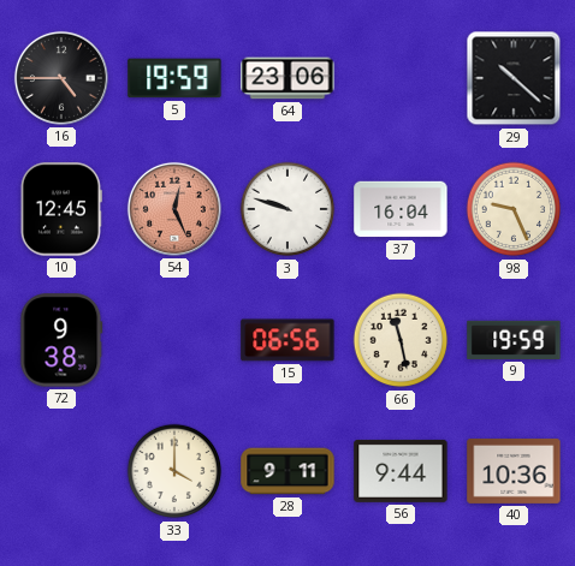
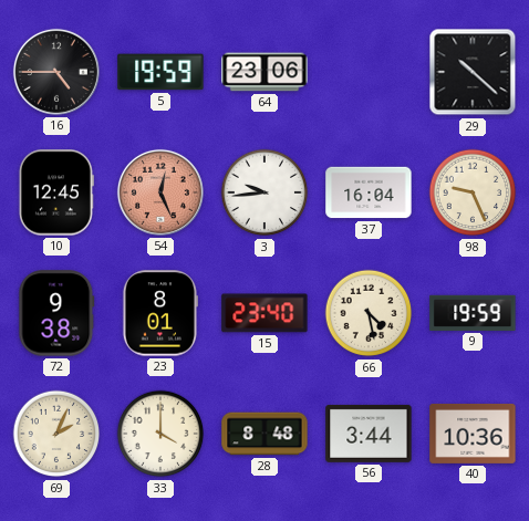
3: 9:48 -> 9:44 (264, 192)
23: none -> 8:01 (159, 313)
15: 06:56 -> 23:40 (264, 313)
66: 11:28 -> 4:28 (369, 313)
69: none -> 2:04 (56, 434)
28: 9:11 -> 8:48 (264, 434)
56: 9:44 -> 3:44 (369, 434)
